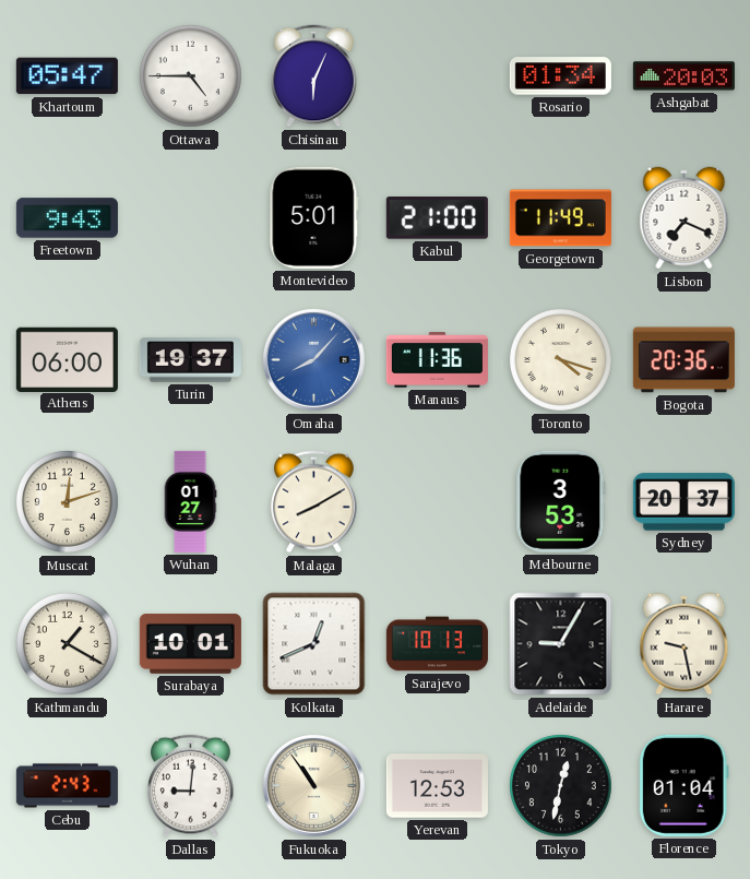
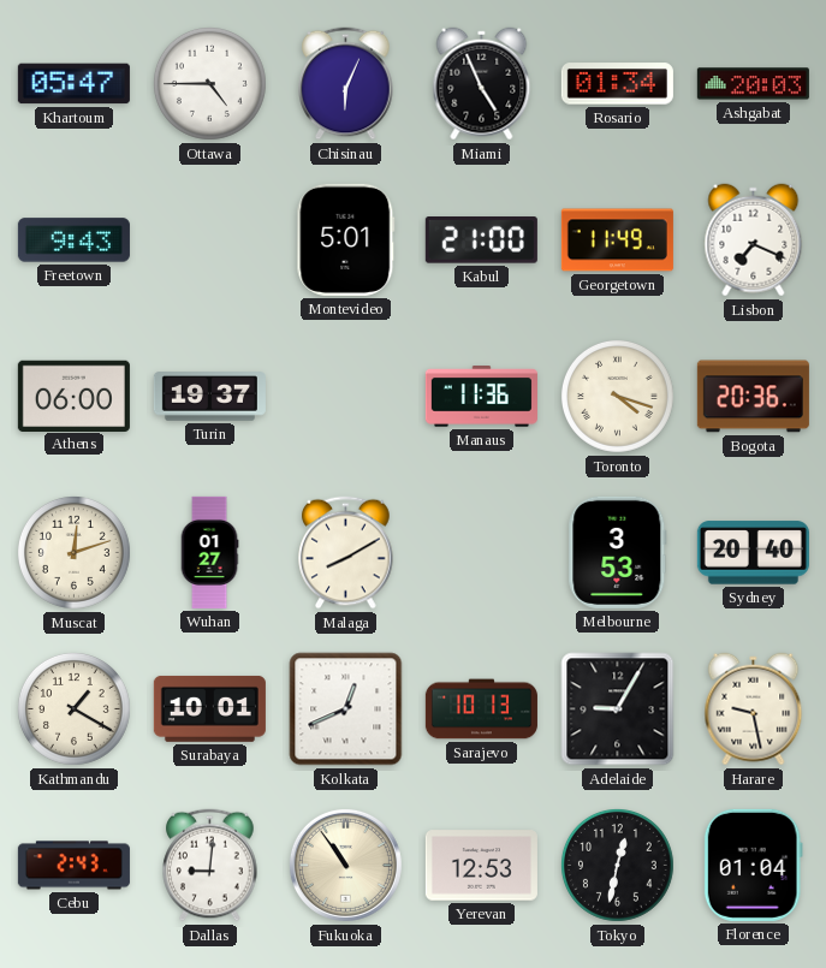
Miami: none -> 4:56 (482, 84)
Omaha: 8:07 -> none (313, 359)
Sydney: 20:37 -> 20:40 (753, 553)
